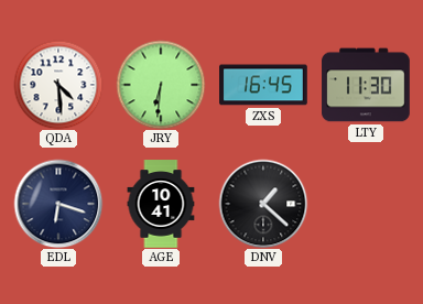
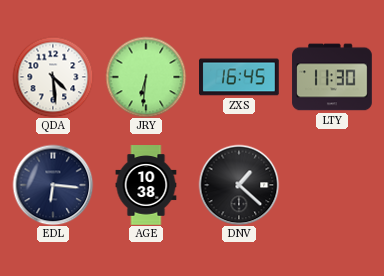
EDL: 6:18 -> 6:16 (53, 185)
AGE: 10:41 -> 10:38 (146, 185)
